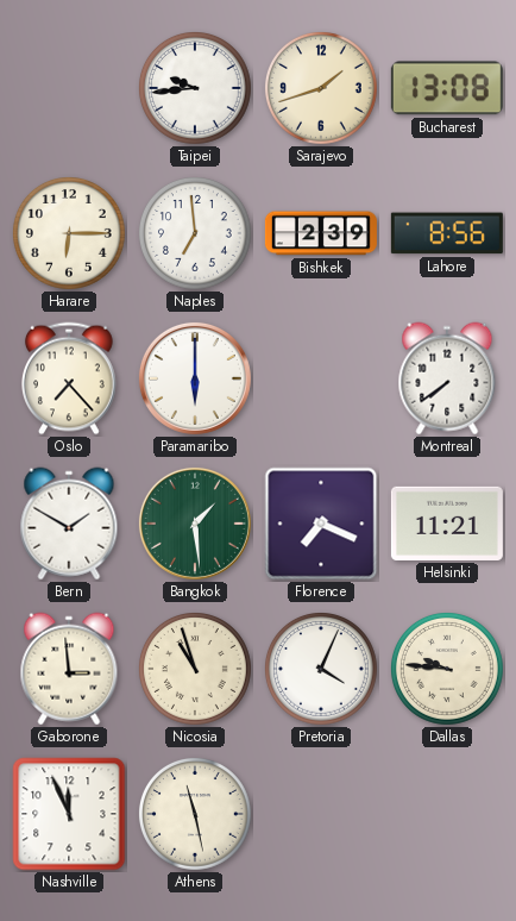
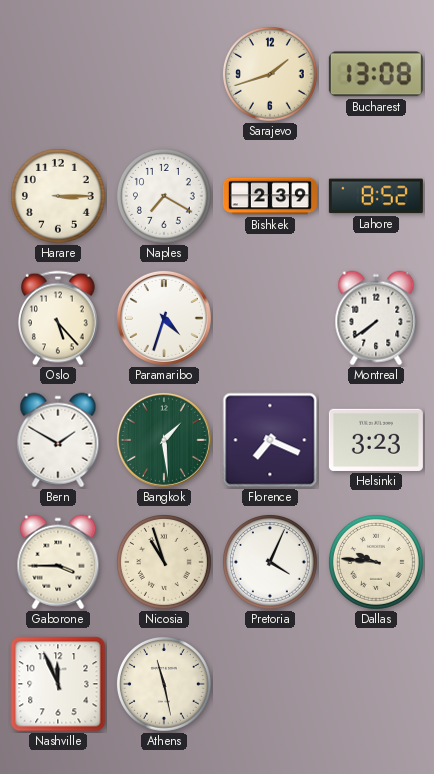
Taipei: 9:44 -> none (196, 89)
Harare: 6:15 -> 3:15 (59, 197)
Naples: 6:59 -> 7:20 (165, 197)
Lahore: 8:56 -> 8:52 (376, 196)
Oslo: 7:23 -> 5:23 (59, 318)
Paramaribo: 6:00 -> 4:33 (164, 318)
Helsinki: 11:21 -> 3:23 (376, 440)
Gaborone: 2:59 -> 3:45 (58, 562)
